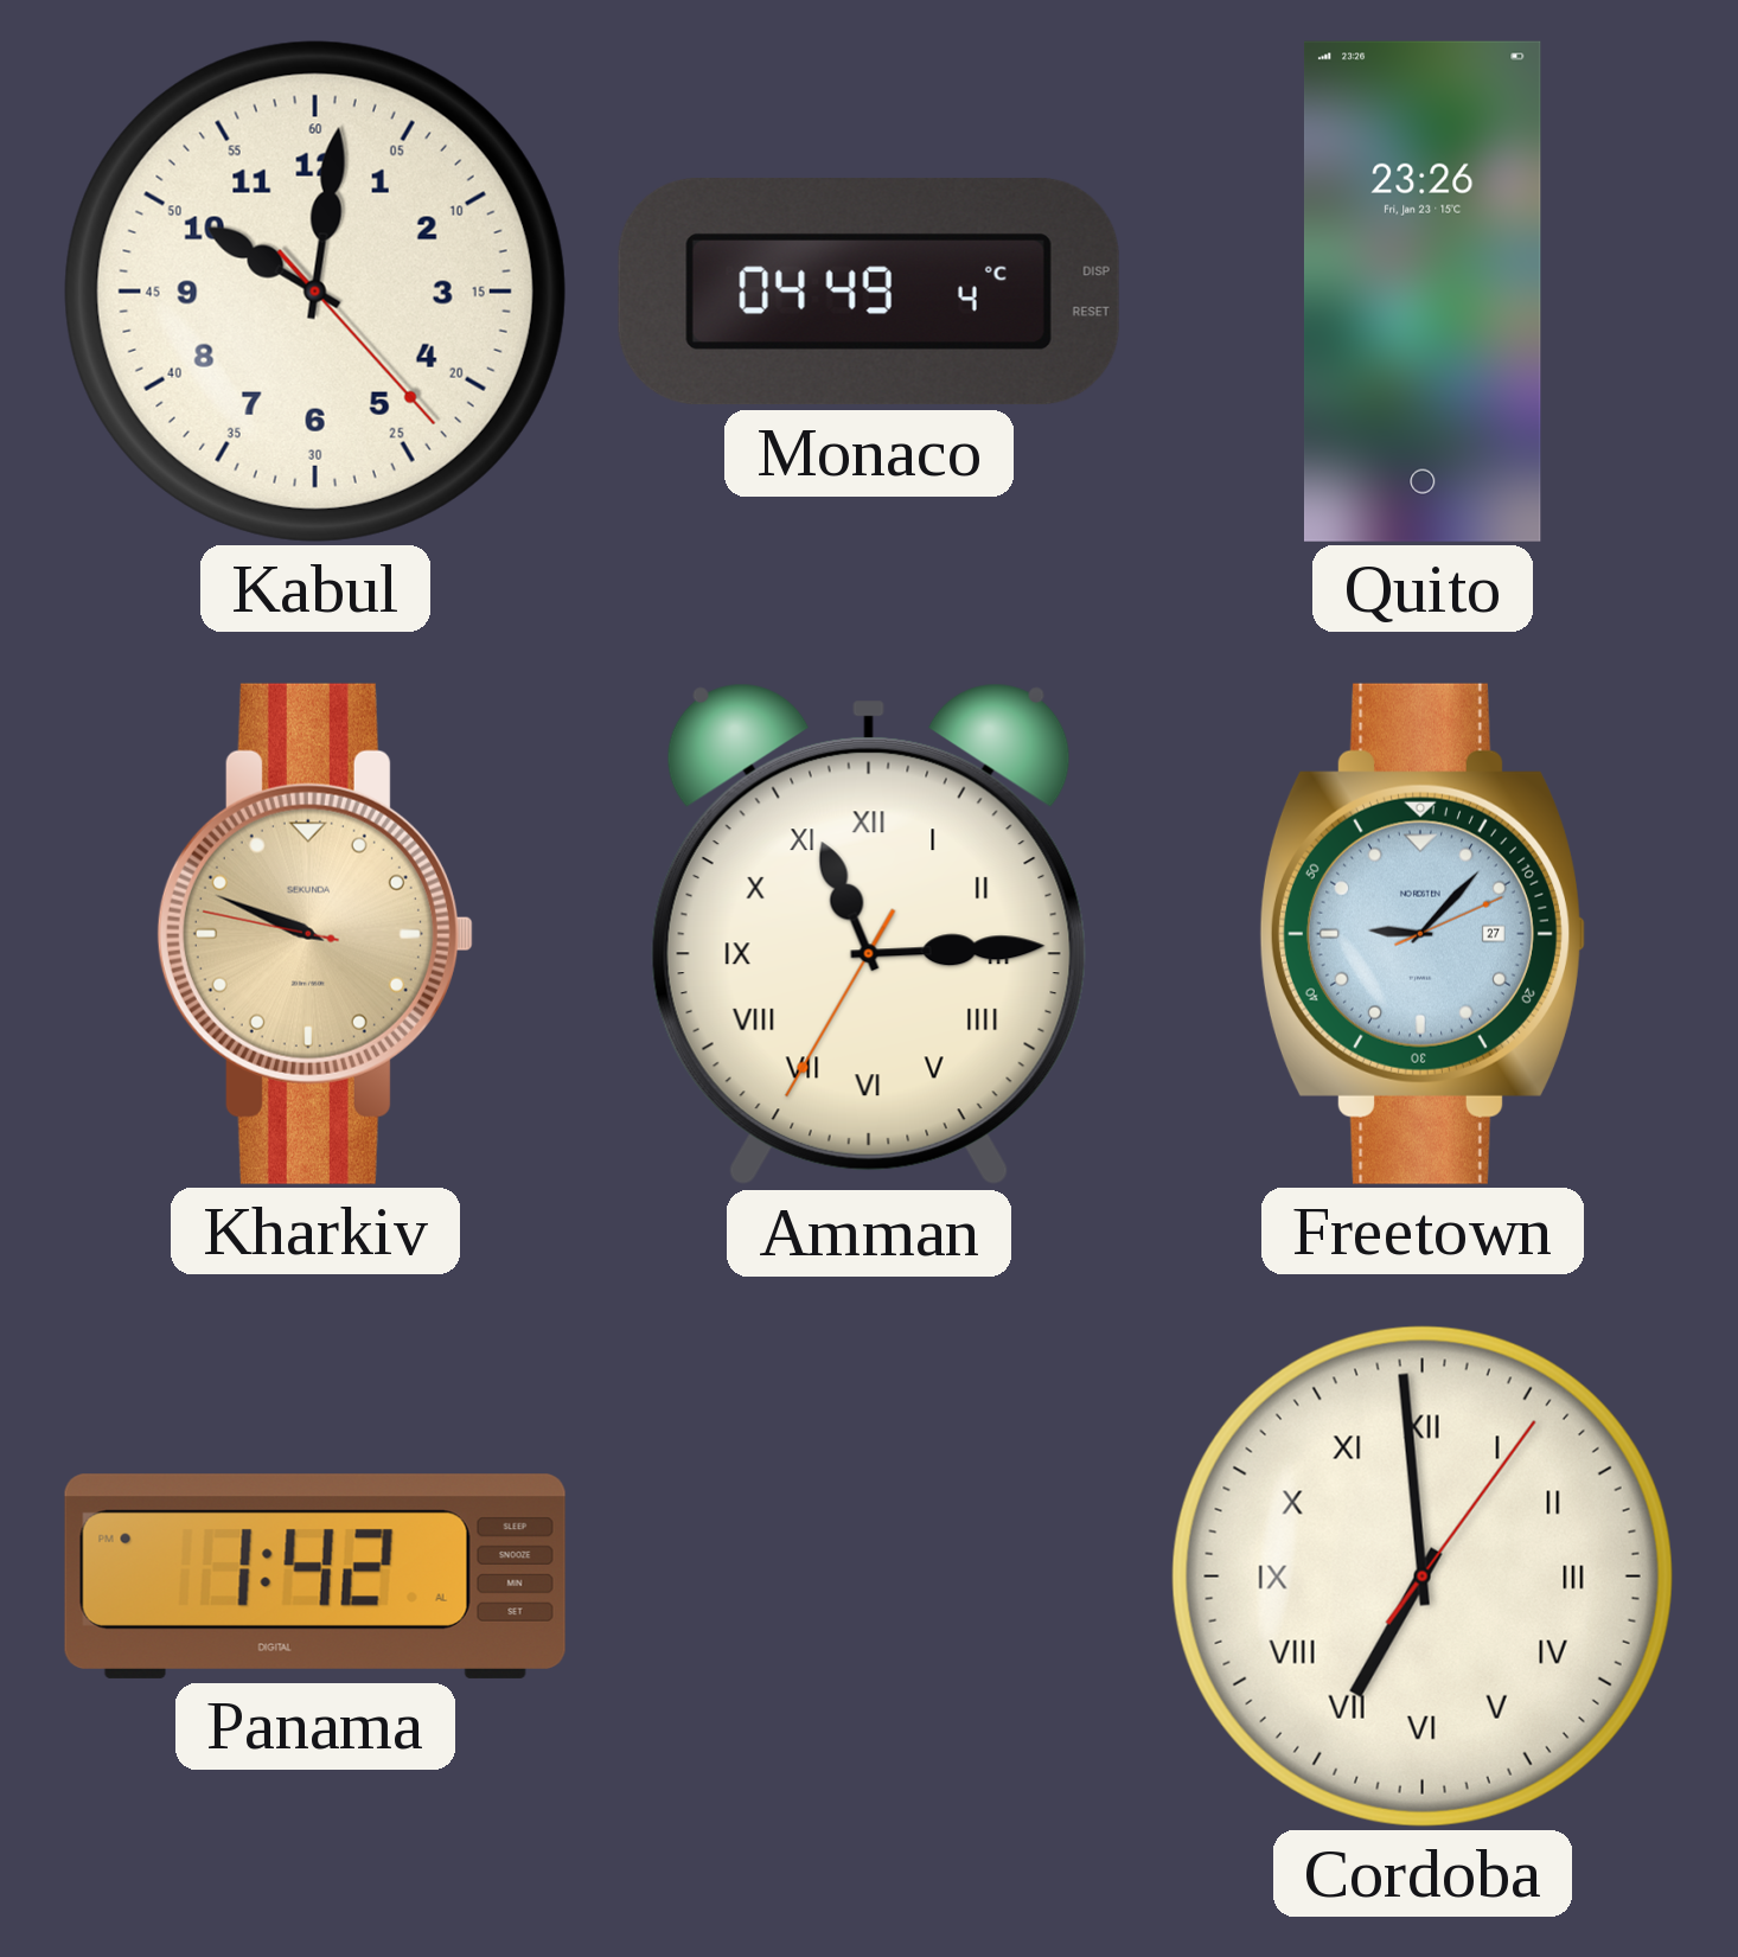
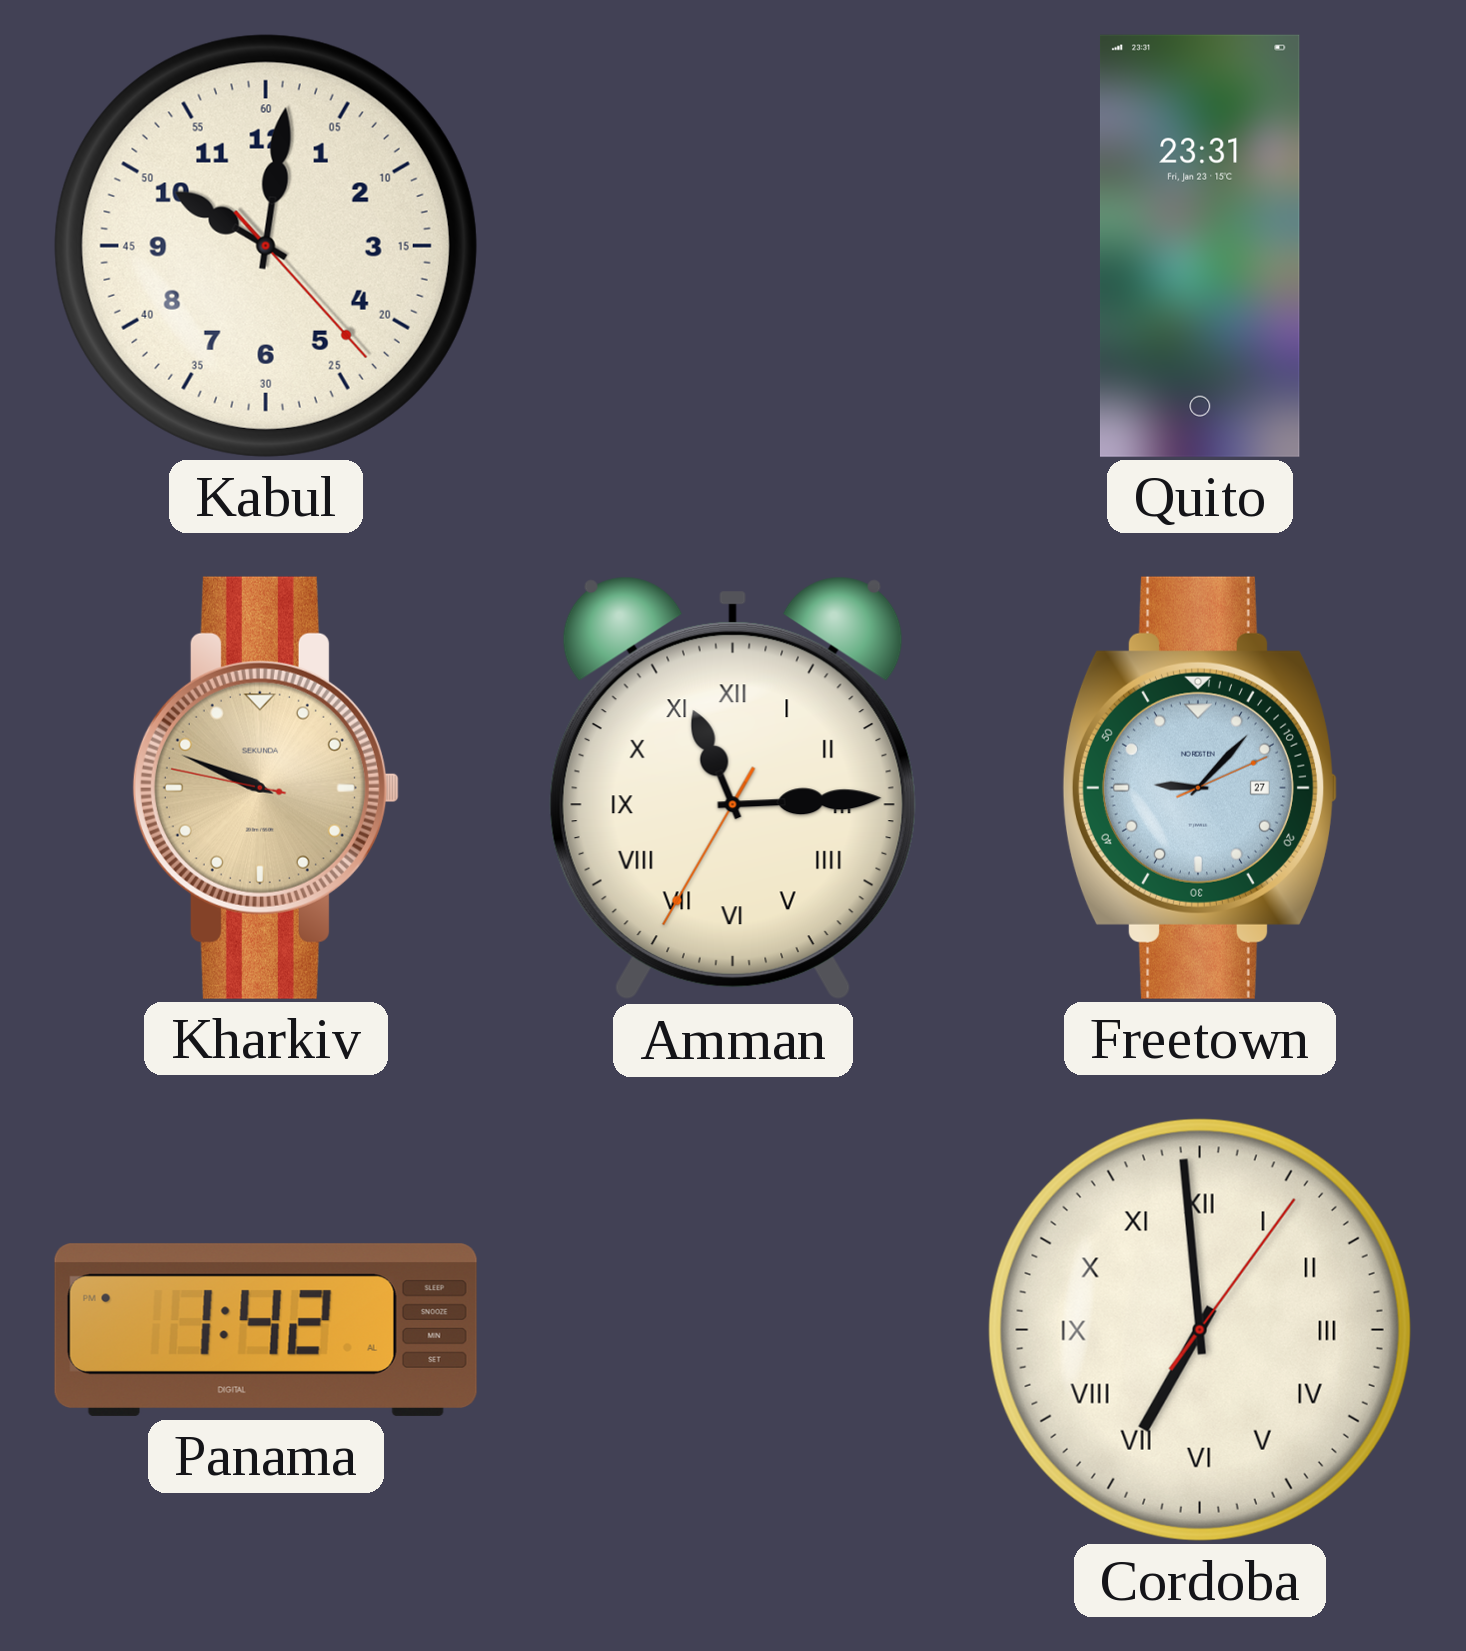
Monaco: 04:49 -> none (869, 292)
Quito: 23:26 -> 23:31 (1200, 246)
